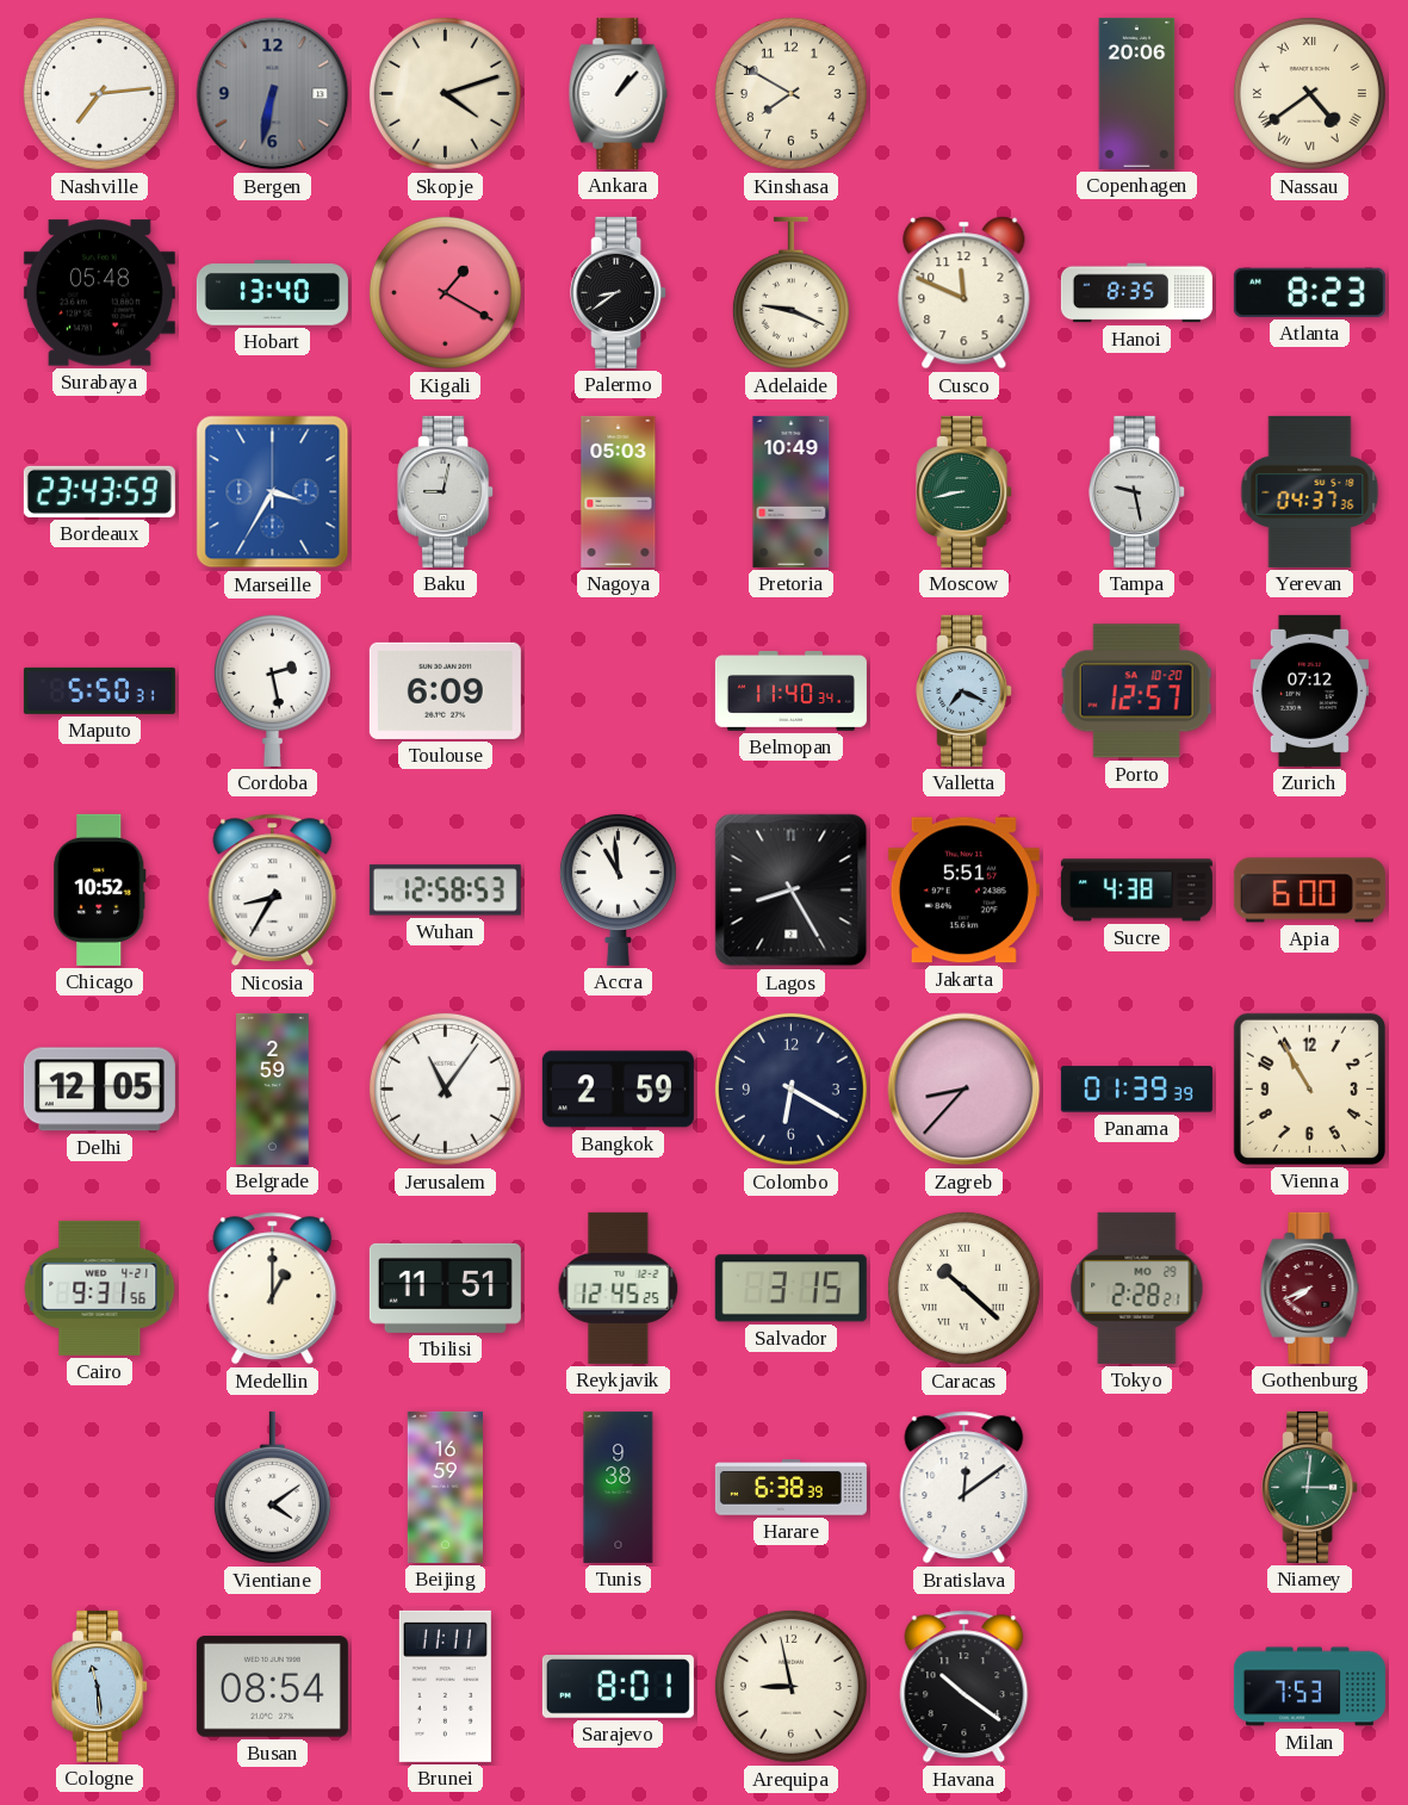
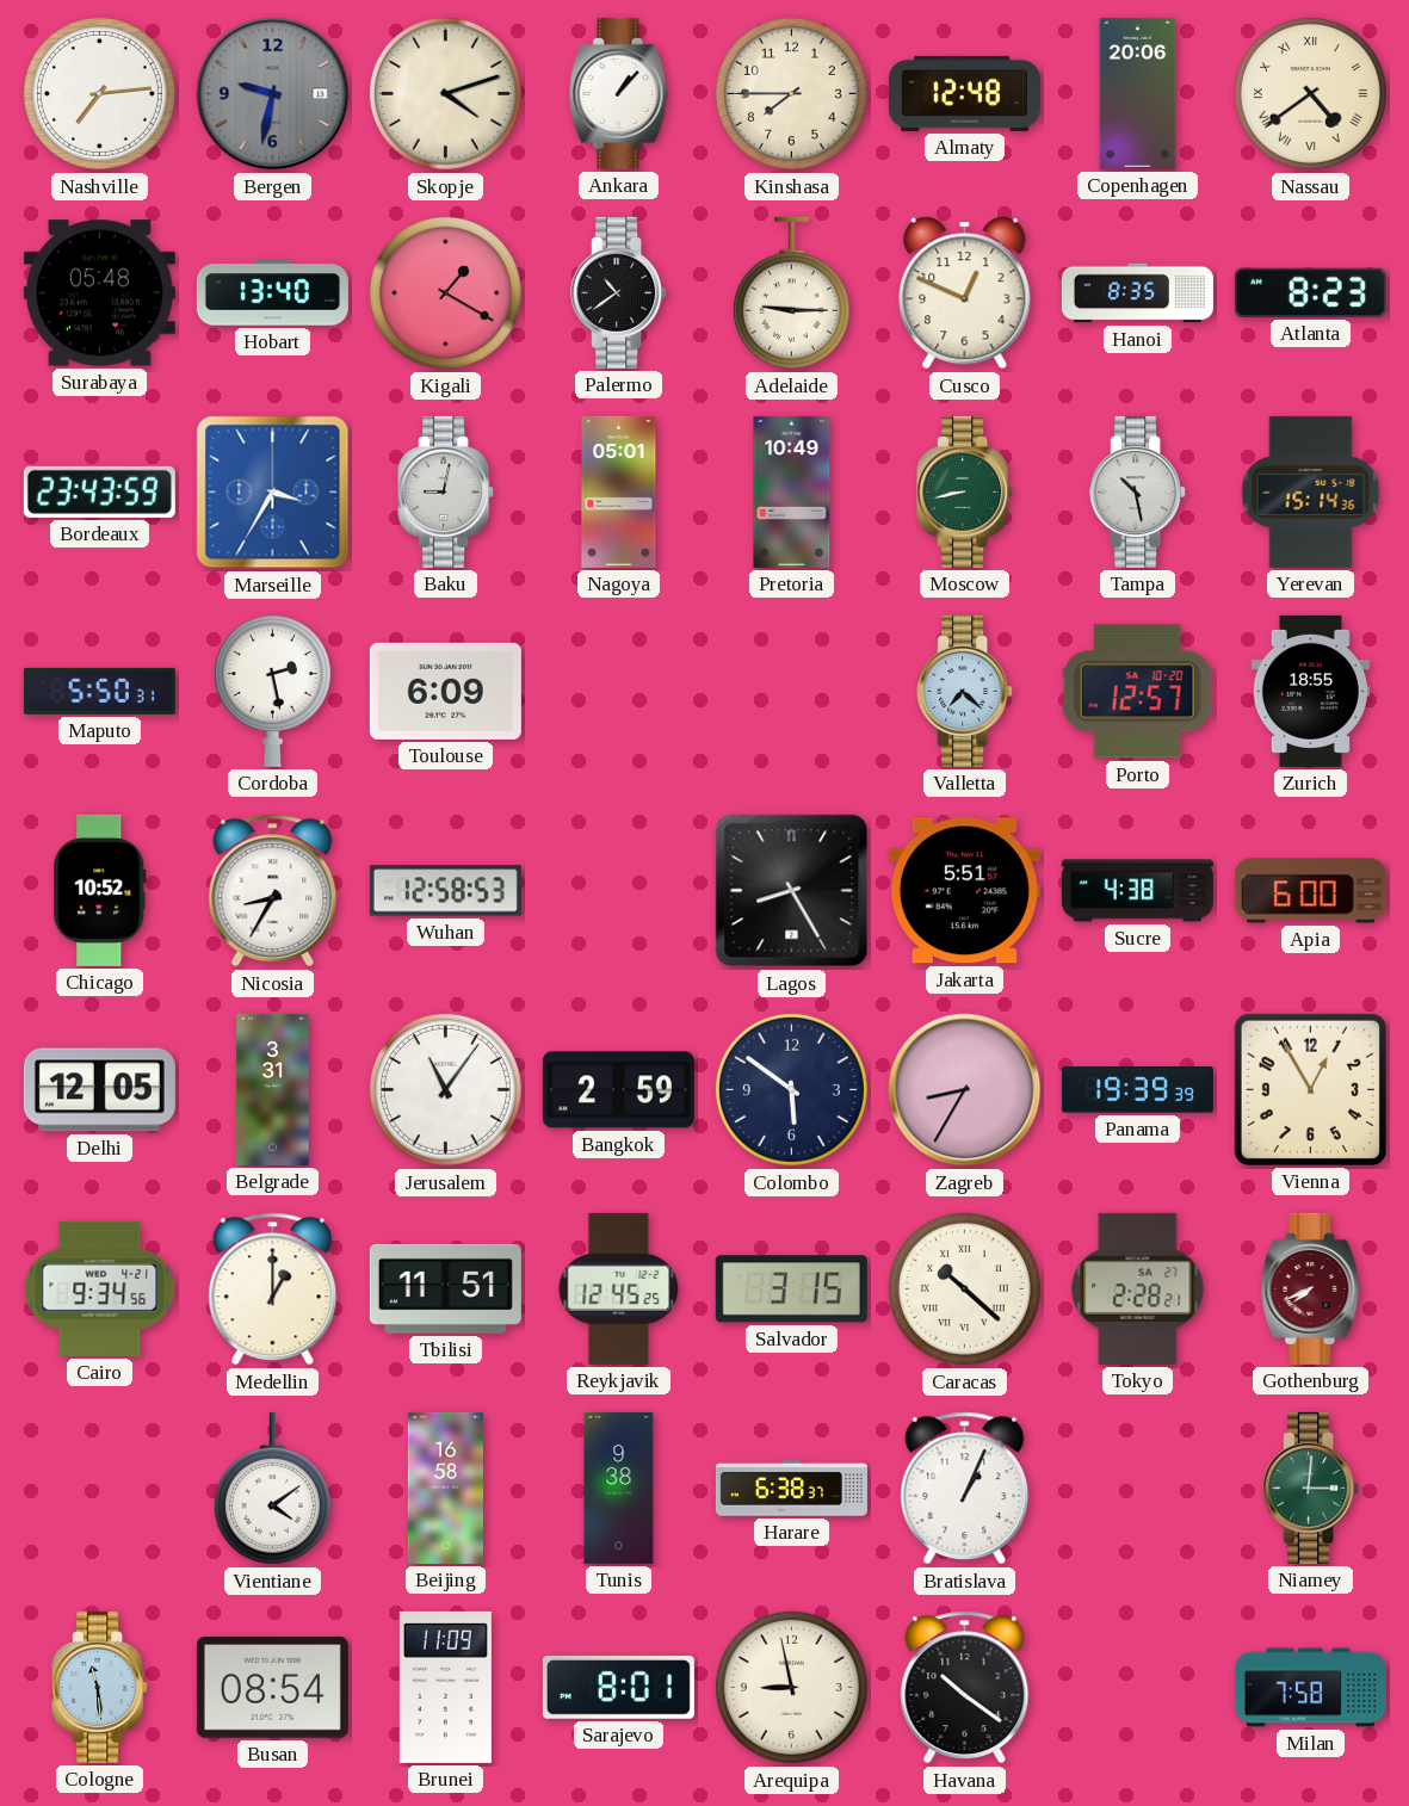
Bergen: 6:32 -> 9:32 (273, 94)
Kinshasa: 7:50 -> 7:45 (791, 93)
Almaty: none -> 12:48 (964, 93)
Palermo: 8:39 -> 10:39 (619, 292)
Adelaide: 9:19 -> 9:15 (791, 293)
Cusco: 11:49 -> 12:49 (965, 293)
Nagoya: 05:03 -> 05:01 (619, 491)
Tampa: 9:28 -> 10:28 (1138, 491)
Yerevan: 04:37 -> 15:14 (1311, 491)
Belmopan: 11:40 -> none (790, 691)
Valletta: 7:19 -> 7:22 (965, 691)
Zurich: 07:12 -> 18:55 (1310, 691)
Accra: 10:59 -> none (618, 889)
Belgrade: 2:59 -> 3:31 (273, 1089)
Colombo: 6:20 -> 5:51 (791, 1089)
Zagreb: 8:37 -> 8:35 (965, 1090)
Panama: 01:39 -> 19:39 (1137, 1090)
Vienna: 10:55 -> 12:55 (1310, 1089)
Cairo: 9:31 -> 9:34 (100, 1288)
Tokyo date: MO 29 -> SA 27 (1138, 1288)
Beijing: 16:59 -> 16:58 (445, 1488)
Harare: 6:38:39 -> 6:38:37 (791, 1489)
Bratislava: 12:09 -> 1:04 (965, 1489)
Brunei: 11:11 -> 11:09 (445, 1687)
Milan: 7:53 -> 7:58 (1310, 1688)
